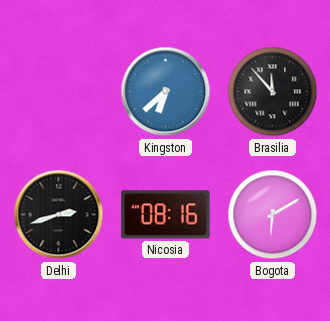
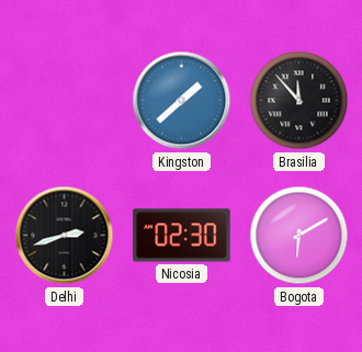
Kingston: 6:38 -> 1:38 (182, 101)
Nicosia: 08:16 -> 02:30 (182, 236)
